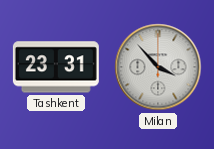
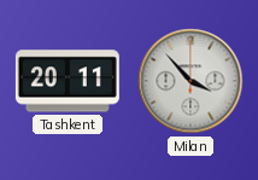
Tashkent: 23:31 -> 20:11 (68, 81)
